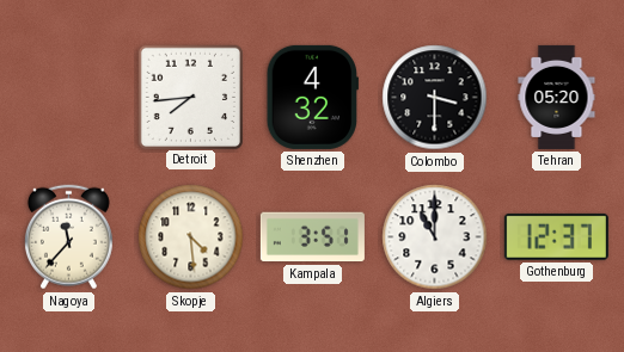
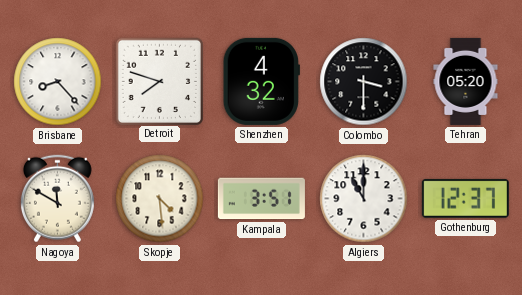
Brisbane: none -> 8:23 (58, 82)
Detroit: 7:44 -> 7:48 (159, 81)
Nagoya: 11:37 -> 11:50 (57, 199)
